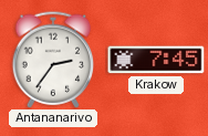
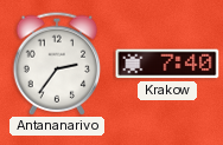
Krakow: 7:45 -> 7:40 (167, 64)
